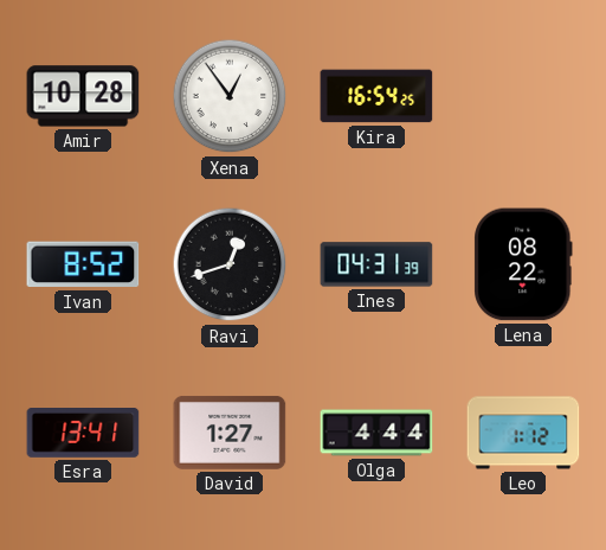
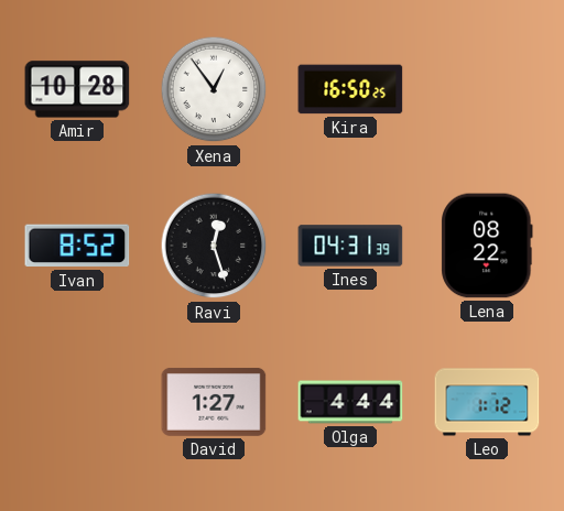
Kira: 16:54 -> 16:50 (350, 89)
Ravi: 12:42 -> 12:27 (214, 246)
Esra: 13:41 -> none (83, 434)
